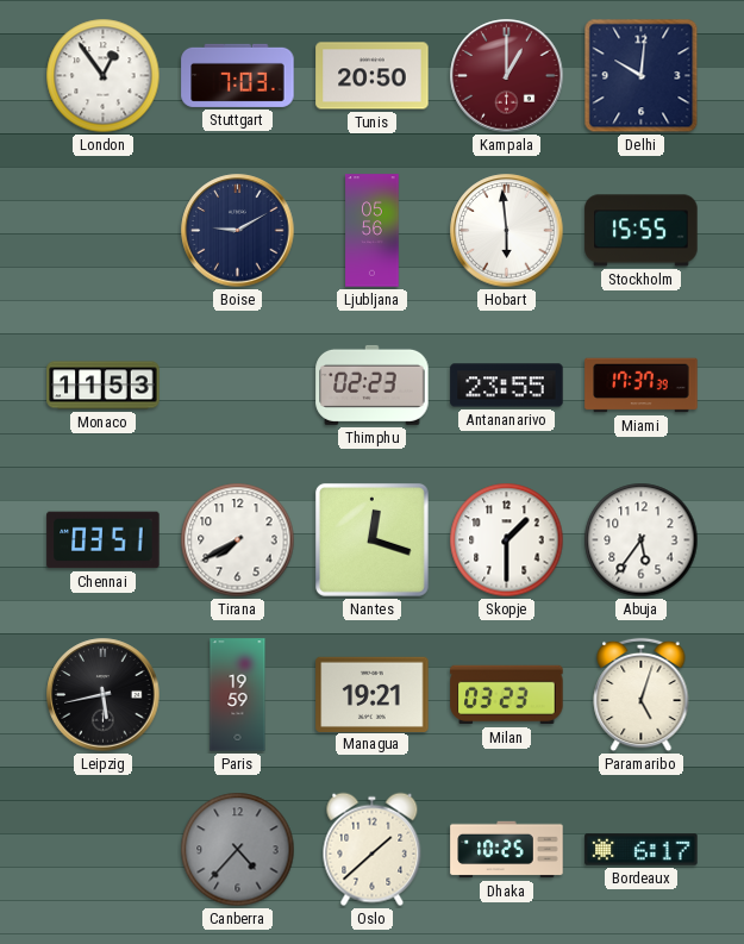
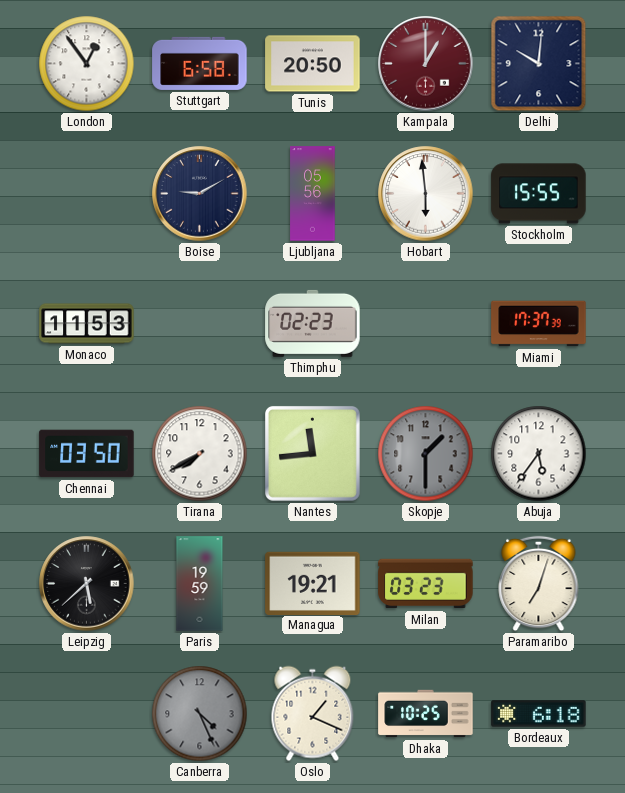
Stuttgart: 7:03 -> 6:58 (200, 63)
Antananarivo: 23:55 -> none (507, 386)
Chennai: 03:51 -> 03:50 (87, 454)
Nantes: 12:18 -> 11:44 (312, 453)
Skopje dial: white -> grey (426, 454)
Leipzig: 5:43 -> 5:38 (87, 584)
Paramaribo: 5:03 -> 7:03 (539, 584)
Canberra: 4:37 -> 4:26 (200, 714)
Oslo: 1:38 -> 1:19 (313, 714)
Bordeaux: 6:17 -> 6:18 (539, 714)
